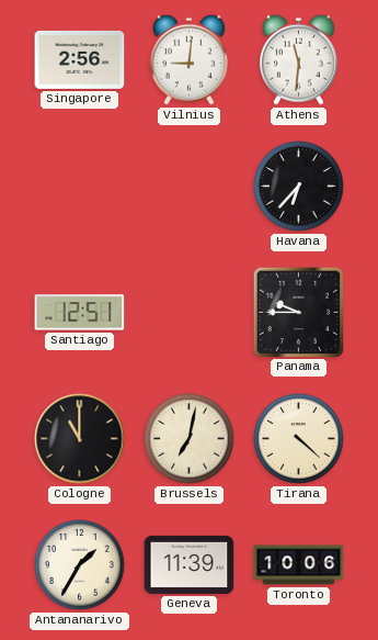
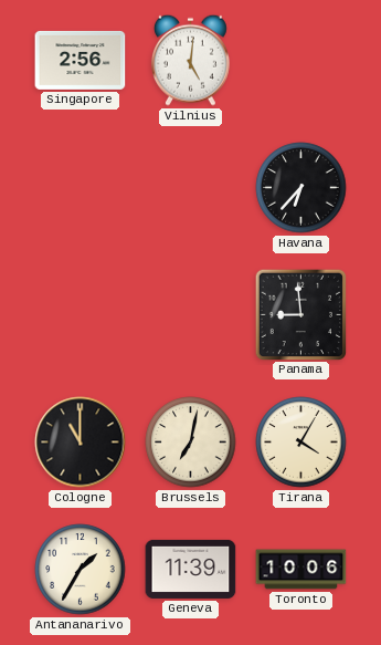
Vilnius: 9:01 -> 5:01 (190, 60)
Athens: 11:31 -> none (298, 59)
Santiago: 12:51 -> none (80, 313)
Panama: 9:45 -> 8:59 (300, 314)
Tirana: 4:22 -> 4:05 (301, 443)
